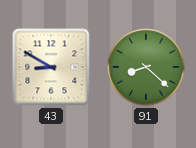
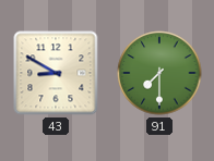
91: 8:22 -> 7:30 (159, 73)
